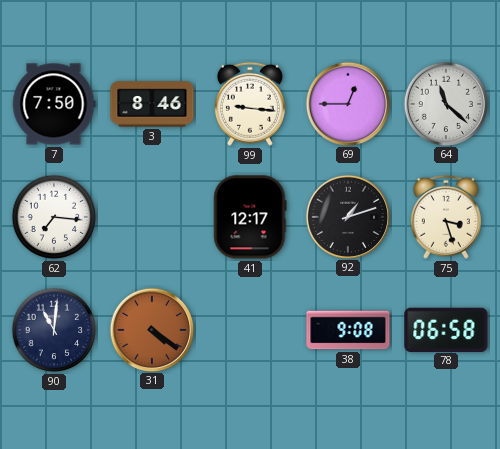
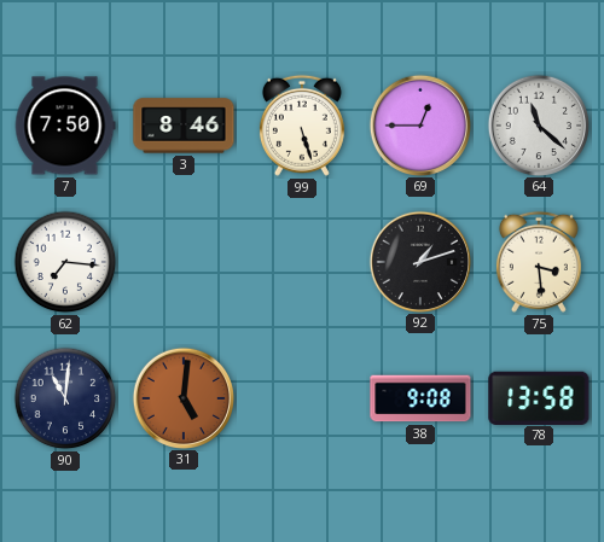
99: 9:16 -> 5:27 (302, 126)
41: 12:17 -> none (250, 217)
75: 3:27 -> 3:29 (539, 262)
31: 4:21 -> 5:01 (182, 397)
78: 06:58 -> 13:58 (539, 397)
